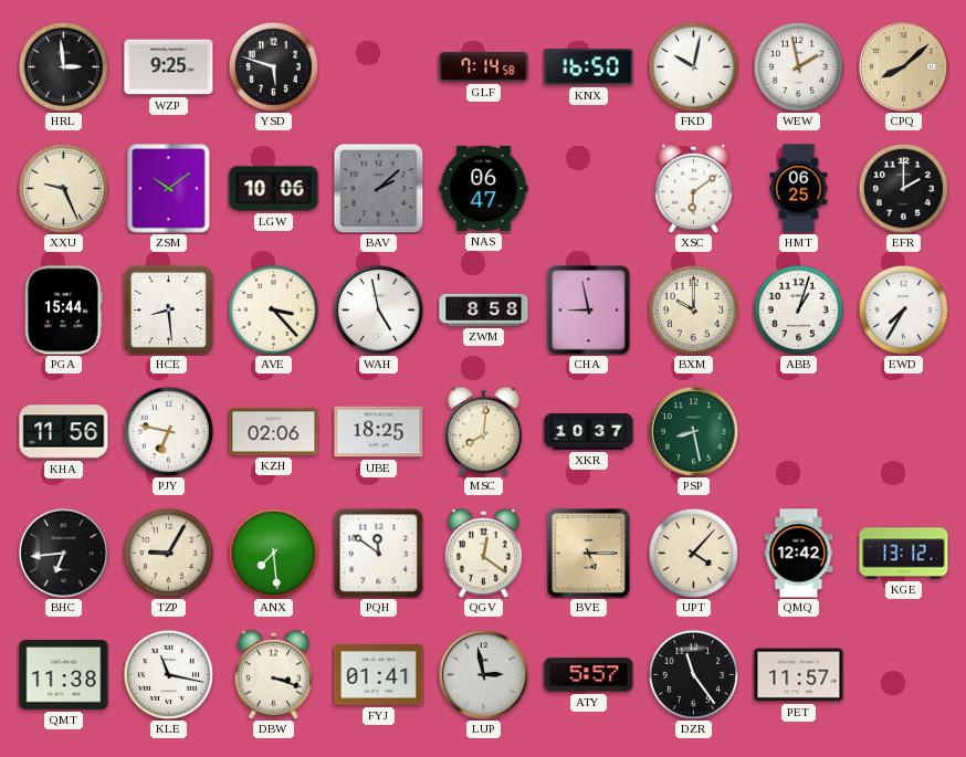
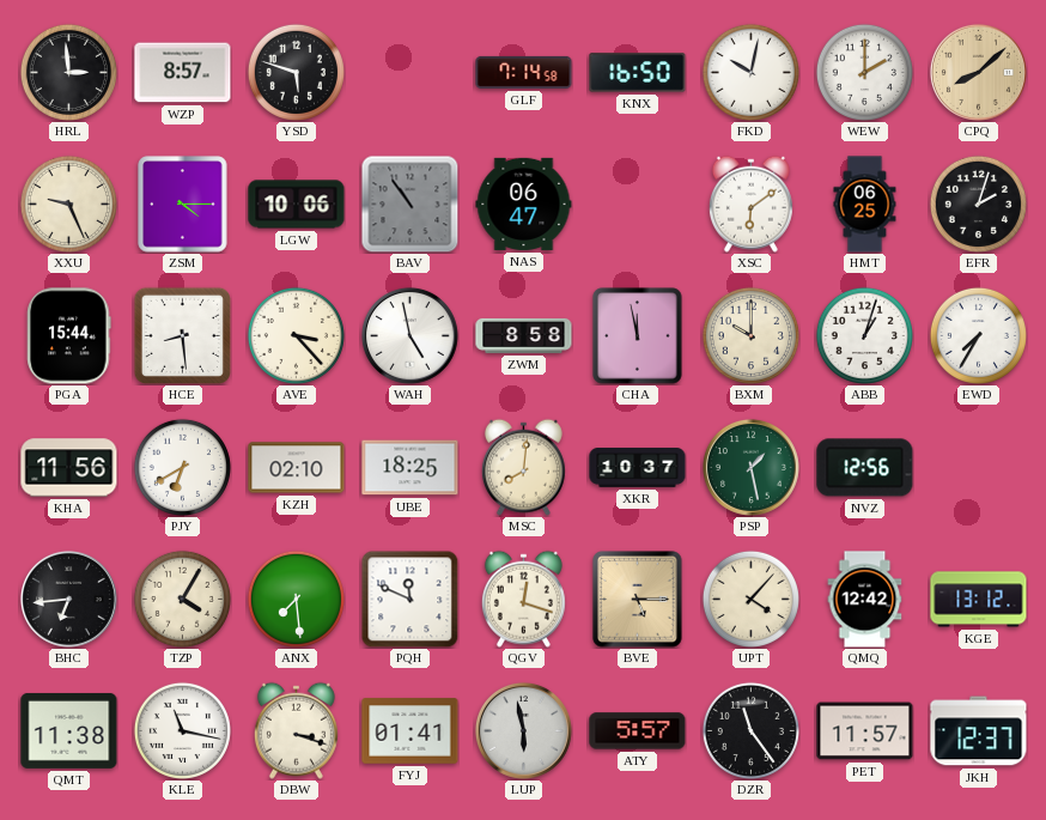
WZP: 9:25 -> 8:57 (183, 73)
WEW: 1:58 -> 2:00 (864, 72)
ZSM: 10:09 -> 4:15 (183, 205)
BAV: 2:08 -> 10:54 (409, 204)
EFR: 2:00 -> 2:03 (978, 204)
CHA: 8:58 -> 11:58 (638, 336)
PJY: 6:47 -> 6:40 (182, 467)
KZH: 02:06 -> 02:10 (297, 468)
PSP: 8:28 -> 1:28 (750, 467)
NVZ: none -> 12:56 (865, 468)
TZP: 9:05 -> 4:05 (182, 599)
PQH: 11:51 -> 11:49 (409, 599)
QGV: 12:21 -> 12:18 (523, 599)
LUP: 2:58 -> 5:58 (523, 730)
JKH: none -> 12:37 (979, 731)
